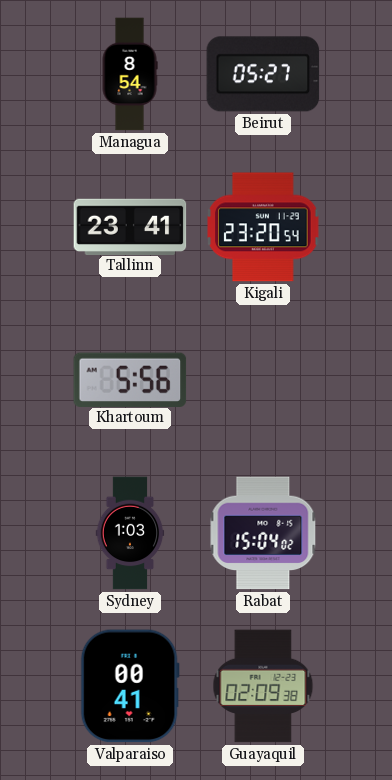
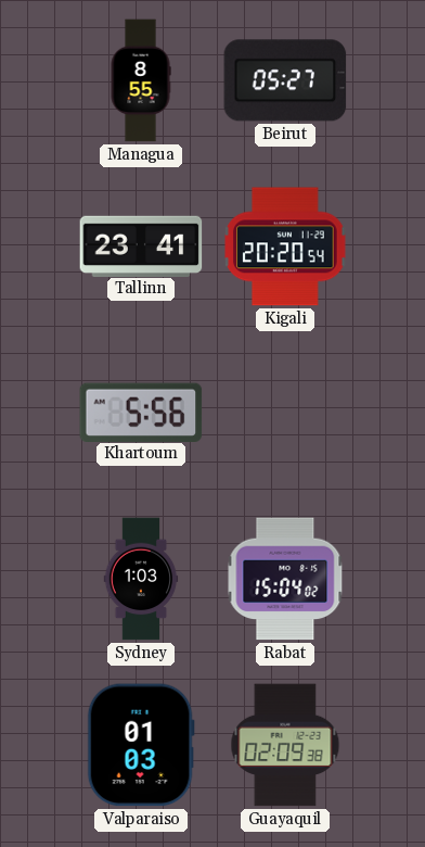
Managua: 8:54 -> 8:55 (141, 80)
Kigali: 23:20 -> 20:20 (285, 246)
Valparaiso: 00:41 -> 01:03 (141, 745)
